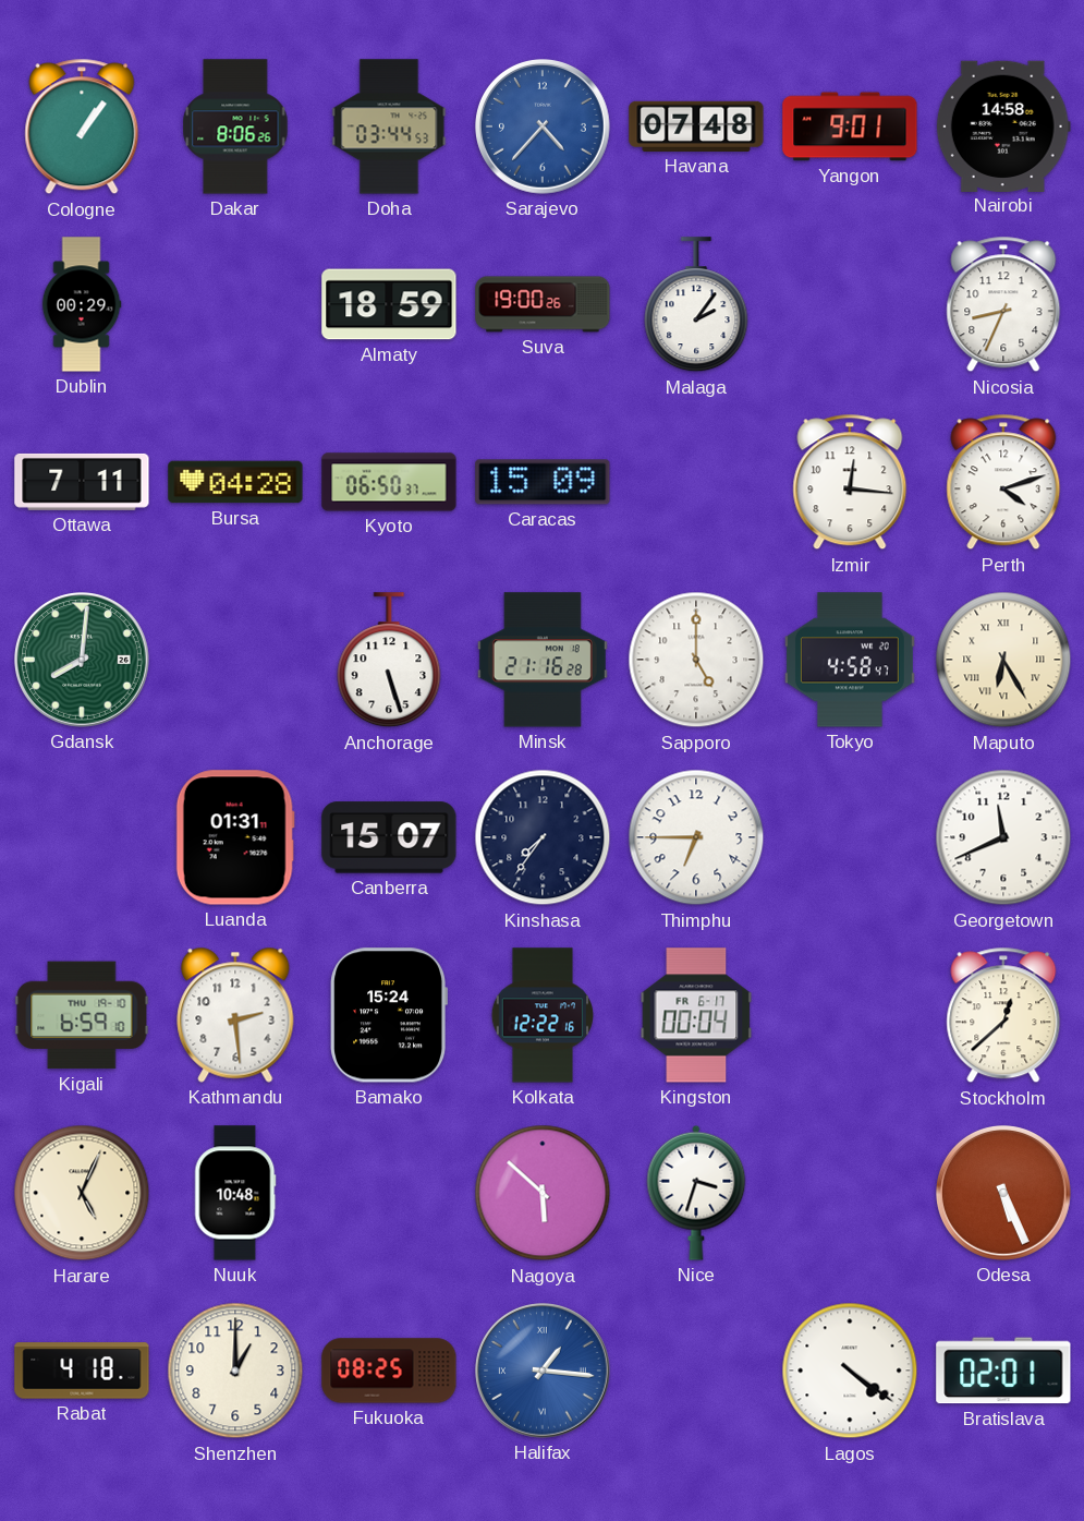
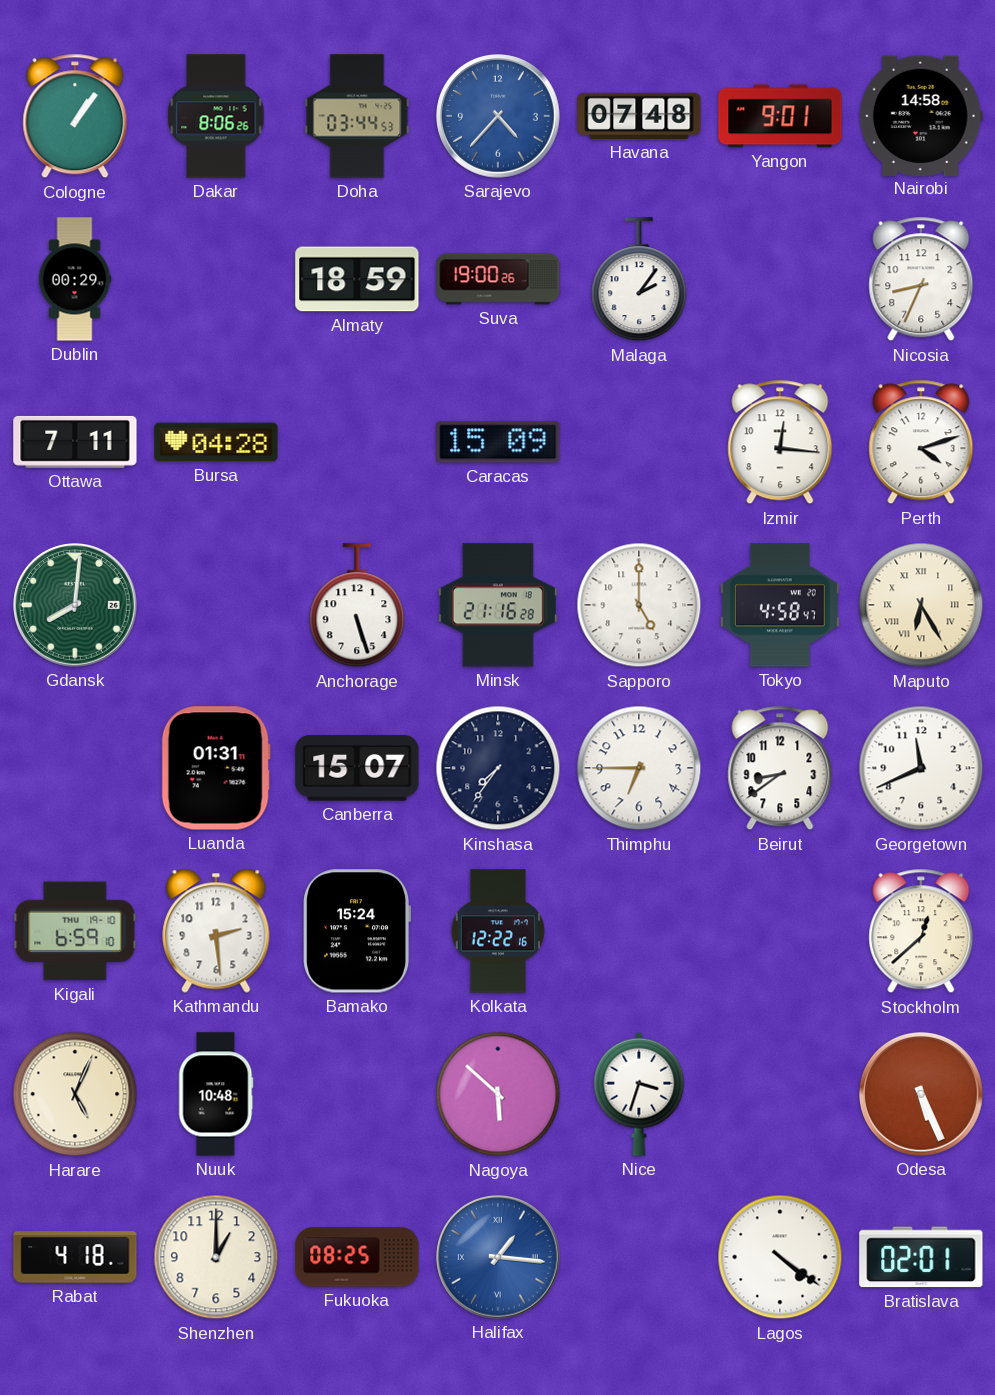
Kyoto: 06:50 -> none (389, 482)
Beirut: none -> 8:39 (780, 768)
Kingston: 00:04 -> none (696, 1015)
